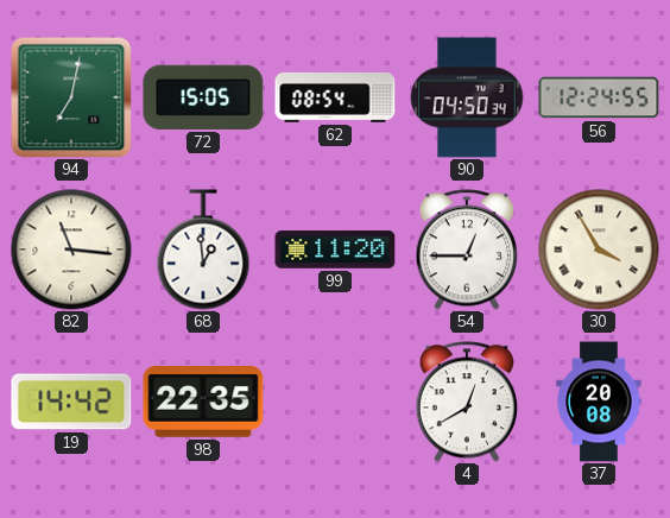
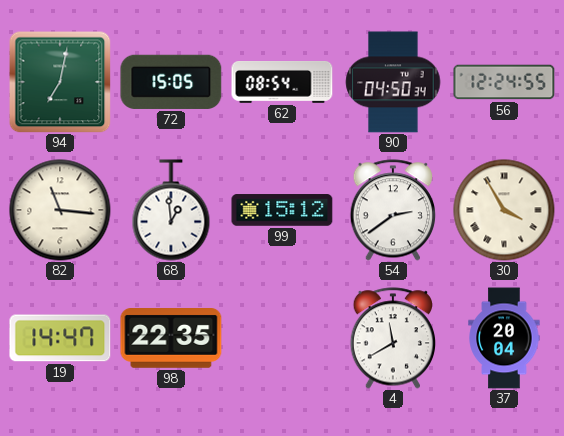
99: 11:20 -> 15:12 (282, 210)
54: 12:45 -> 2:39 (392, 210)
19: 14:42 -> 14:47 (60, 338)
4: 12:40 -> 11:40 (392, 338)
37: 20:08 -> 20:04 (504, 338)
